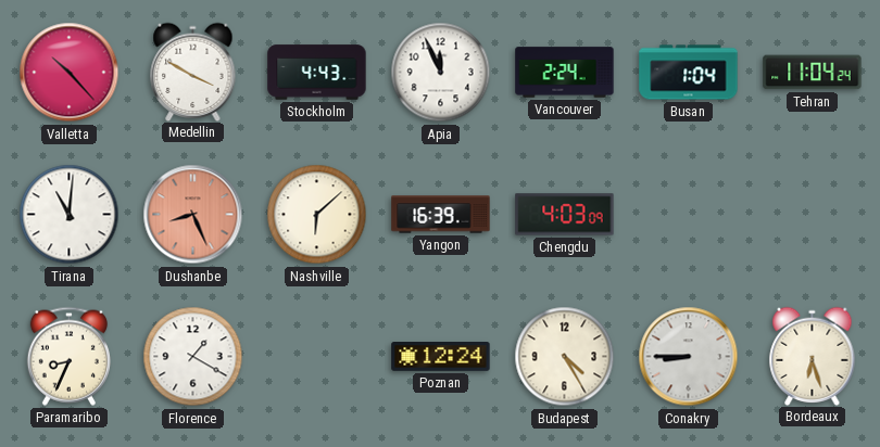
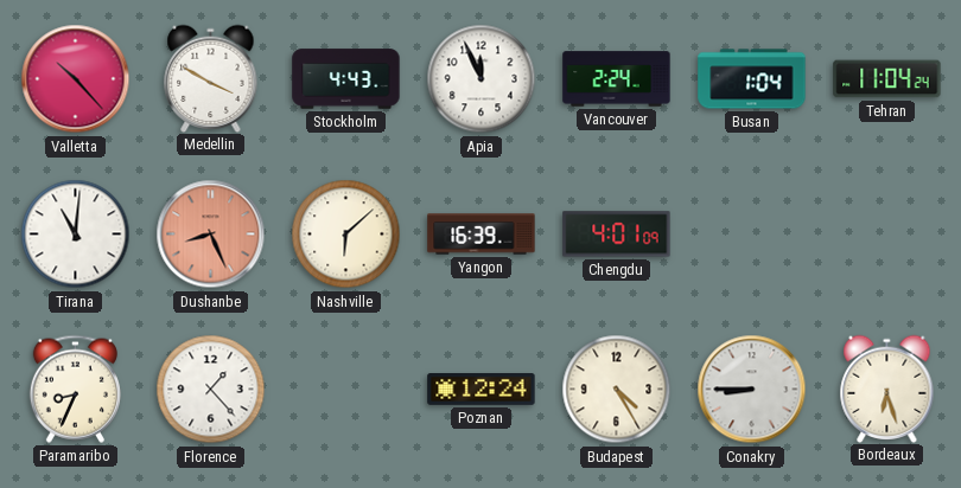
Chengdu: 4:03 -> 4:01 (617, 235)
Florence: 1:20 -> 1:23 (211, 390)
